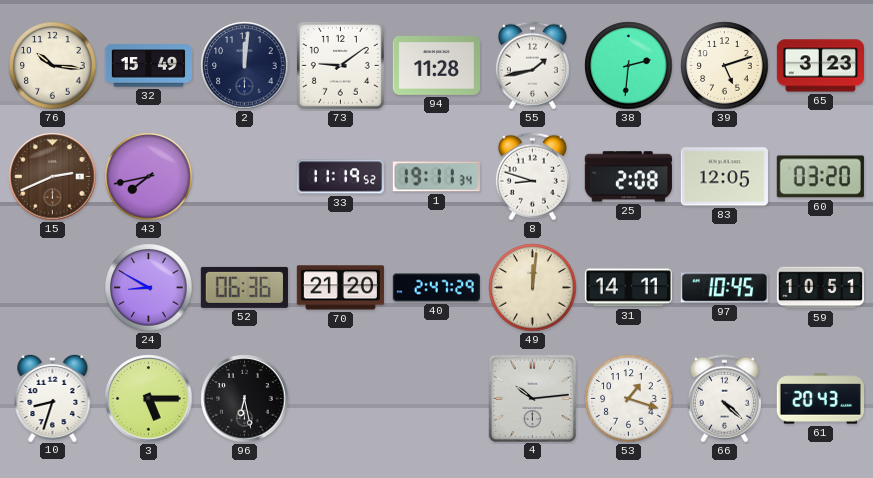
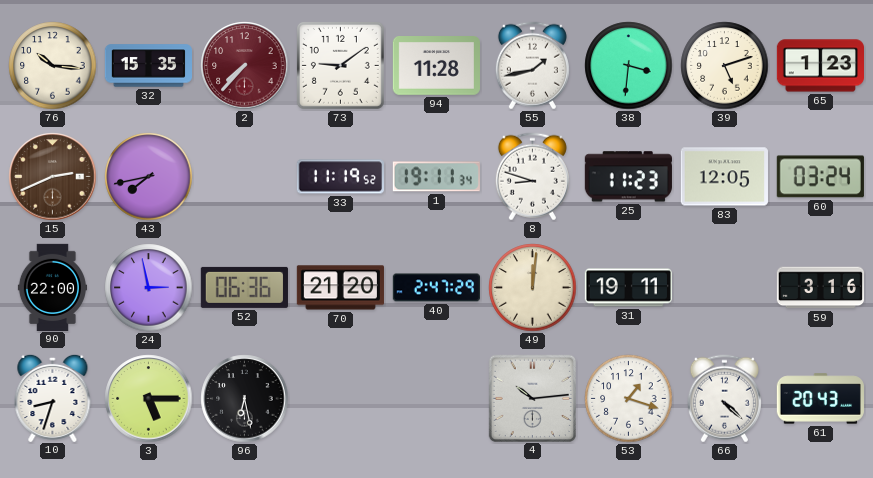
32: 15:49 -> 15:35 (148, 66)
2: 12:01 -> 7:37 (245, 66)
2 dial: navy -> burgundy (245, 66)
38: 2:31 -> 3:31 (629, 66)
65: 3:23 -> 1:23 (820, 66)
25: 2:08 -> 11:23 (628, 177)
60: 03:20 -> 03:24 (820, 177)
90: none -> 22:00 (52, 287)
24: 8:50 -> 2:58 (149, 288)
31: 14:11 -> 19:11 (628, 288)
97: 10:45 -> none (724, 288)
59: 10:51 -> 3:16 (820, 288)
